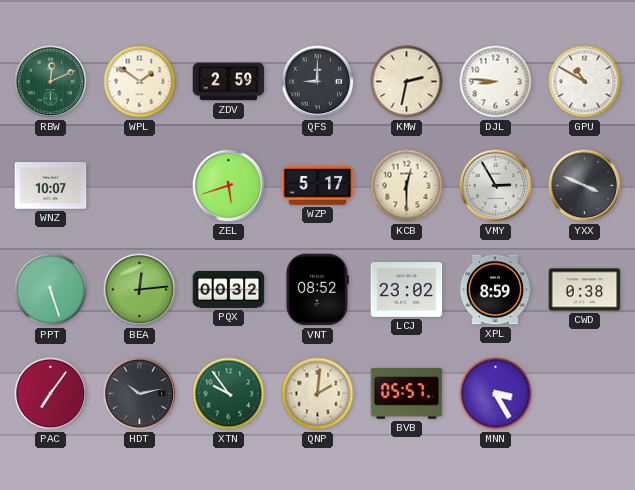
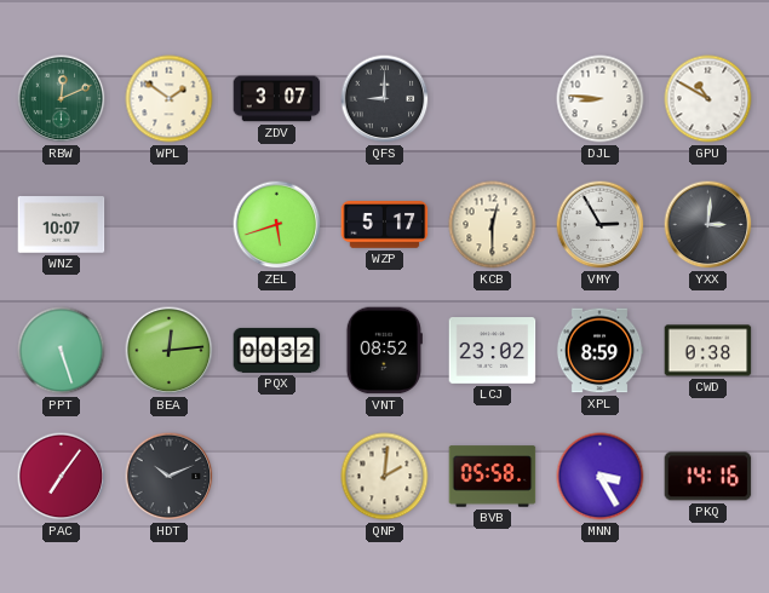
ZDV: 2:59 -> 3:07 (277, 99)
KMW: 2:32 -> none (407, 82)
YXX: 3:49 -> 3:01 (708, 225)
HDT: 10:13 -> 10:11 (170, 477)
XTN: 9:54 -> none (229, 394)
BVB: 05:57 -> 05:58 (493, 477)
PKQ: none -> 14:16 (708, 477)
